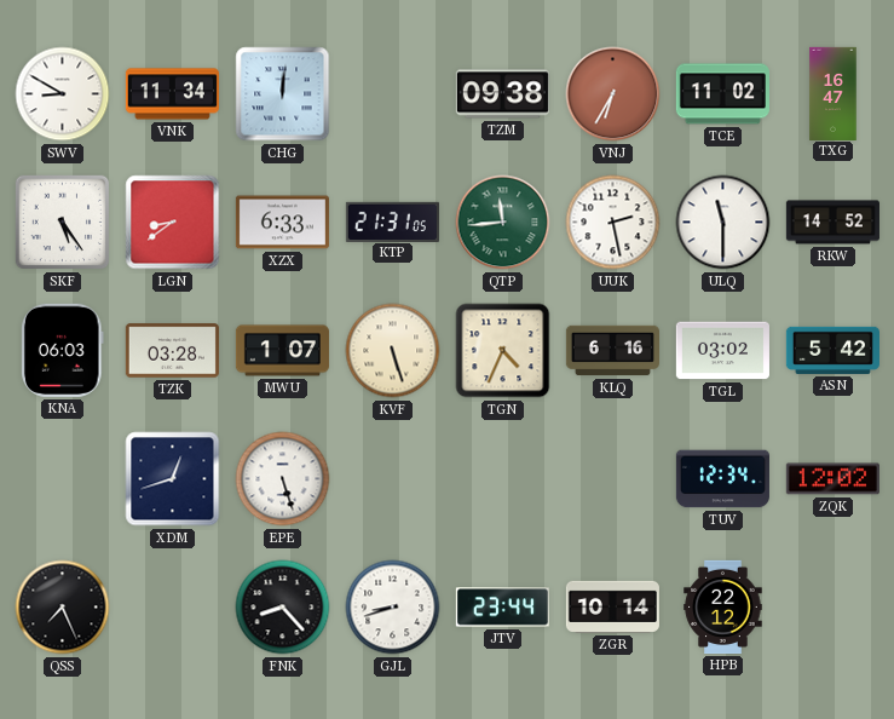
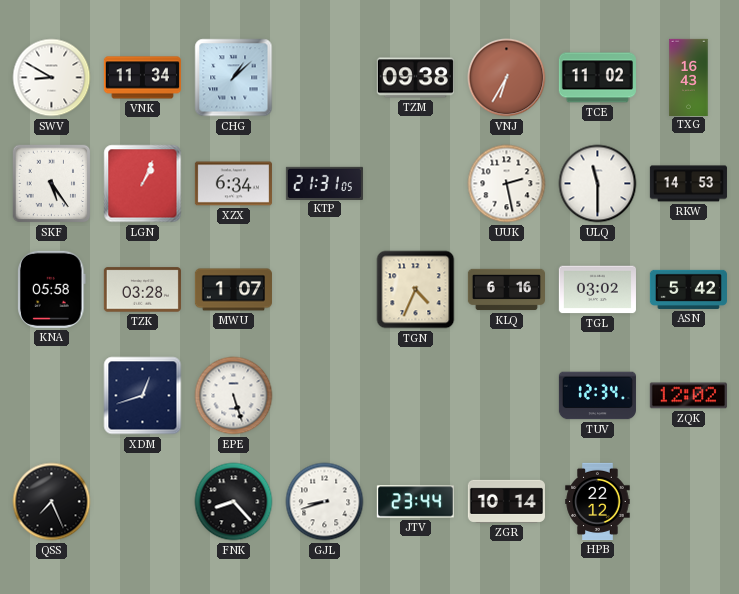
CHG: 12:01 -> 1:08 (234, 78)
TXG: 16:47 -> 16:43 (689, 77)
LGN: 8:39 -> 1:04 (143, 184)
XZX: 6:33 -> 6:34 (233, 184)
QTP: 11:44 -> none (503, 223)
RKW: 14:52 -> 14:53 (688, 184)
KNA: 06:03 -> 05:58 (52, 289)
KVF: 5:27 -> none (393, 351)
